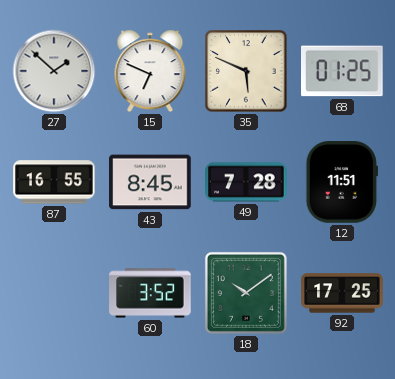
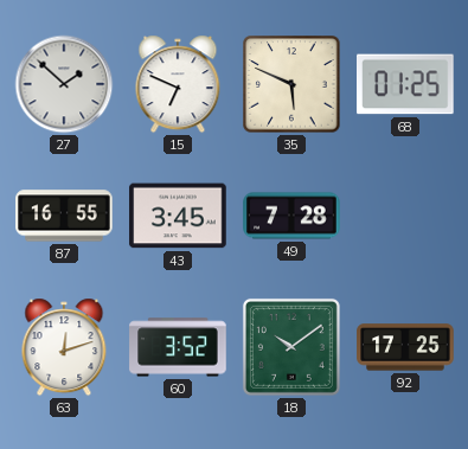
43: 8:45 -> 3:45 (178, 216)
12: 11:51 -> none (342, 182)
63: none -> 12:12 (64, 347)
